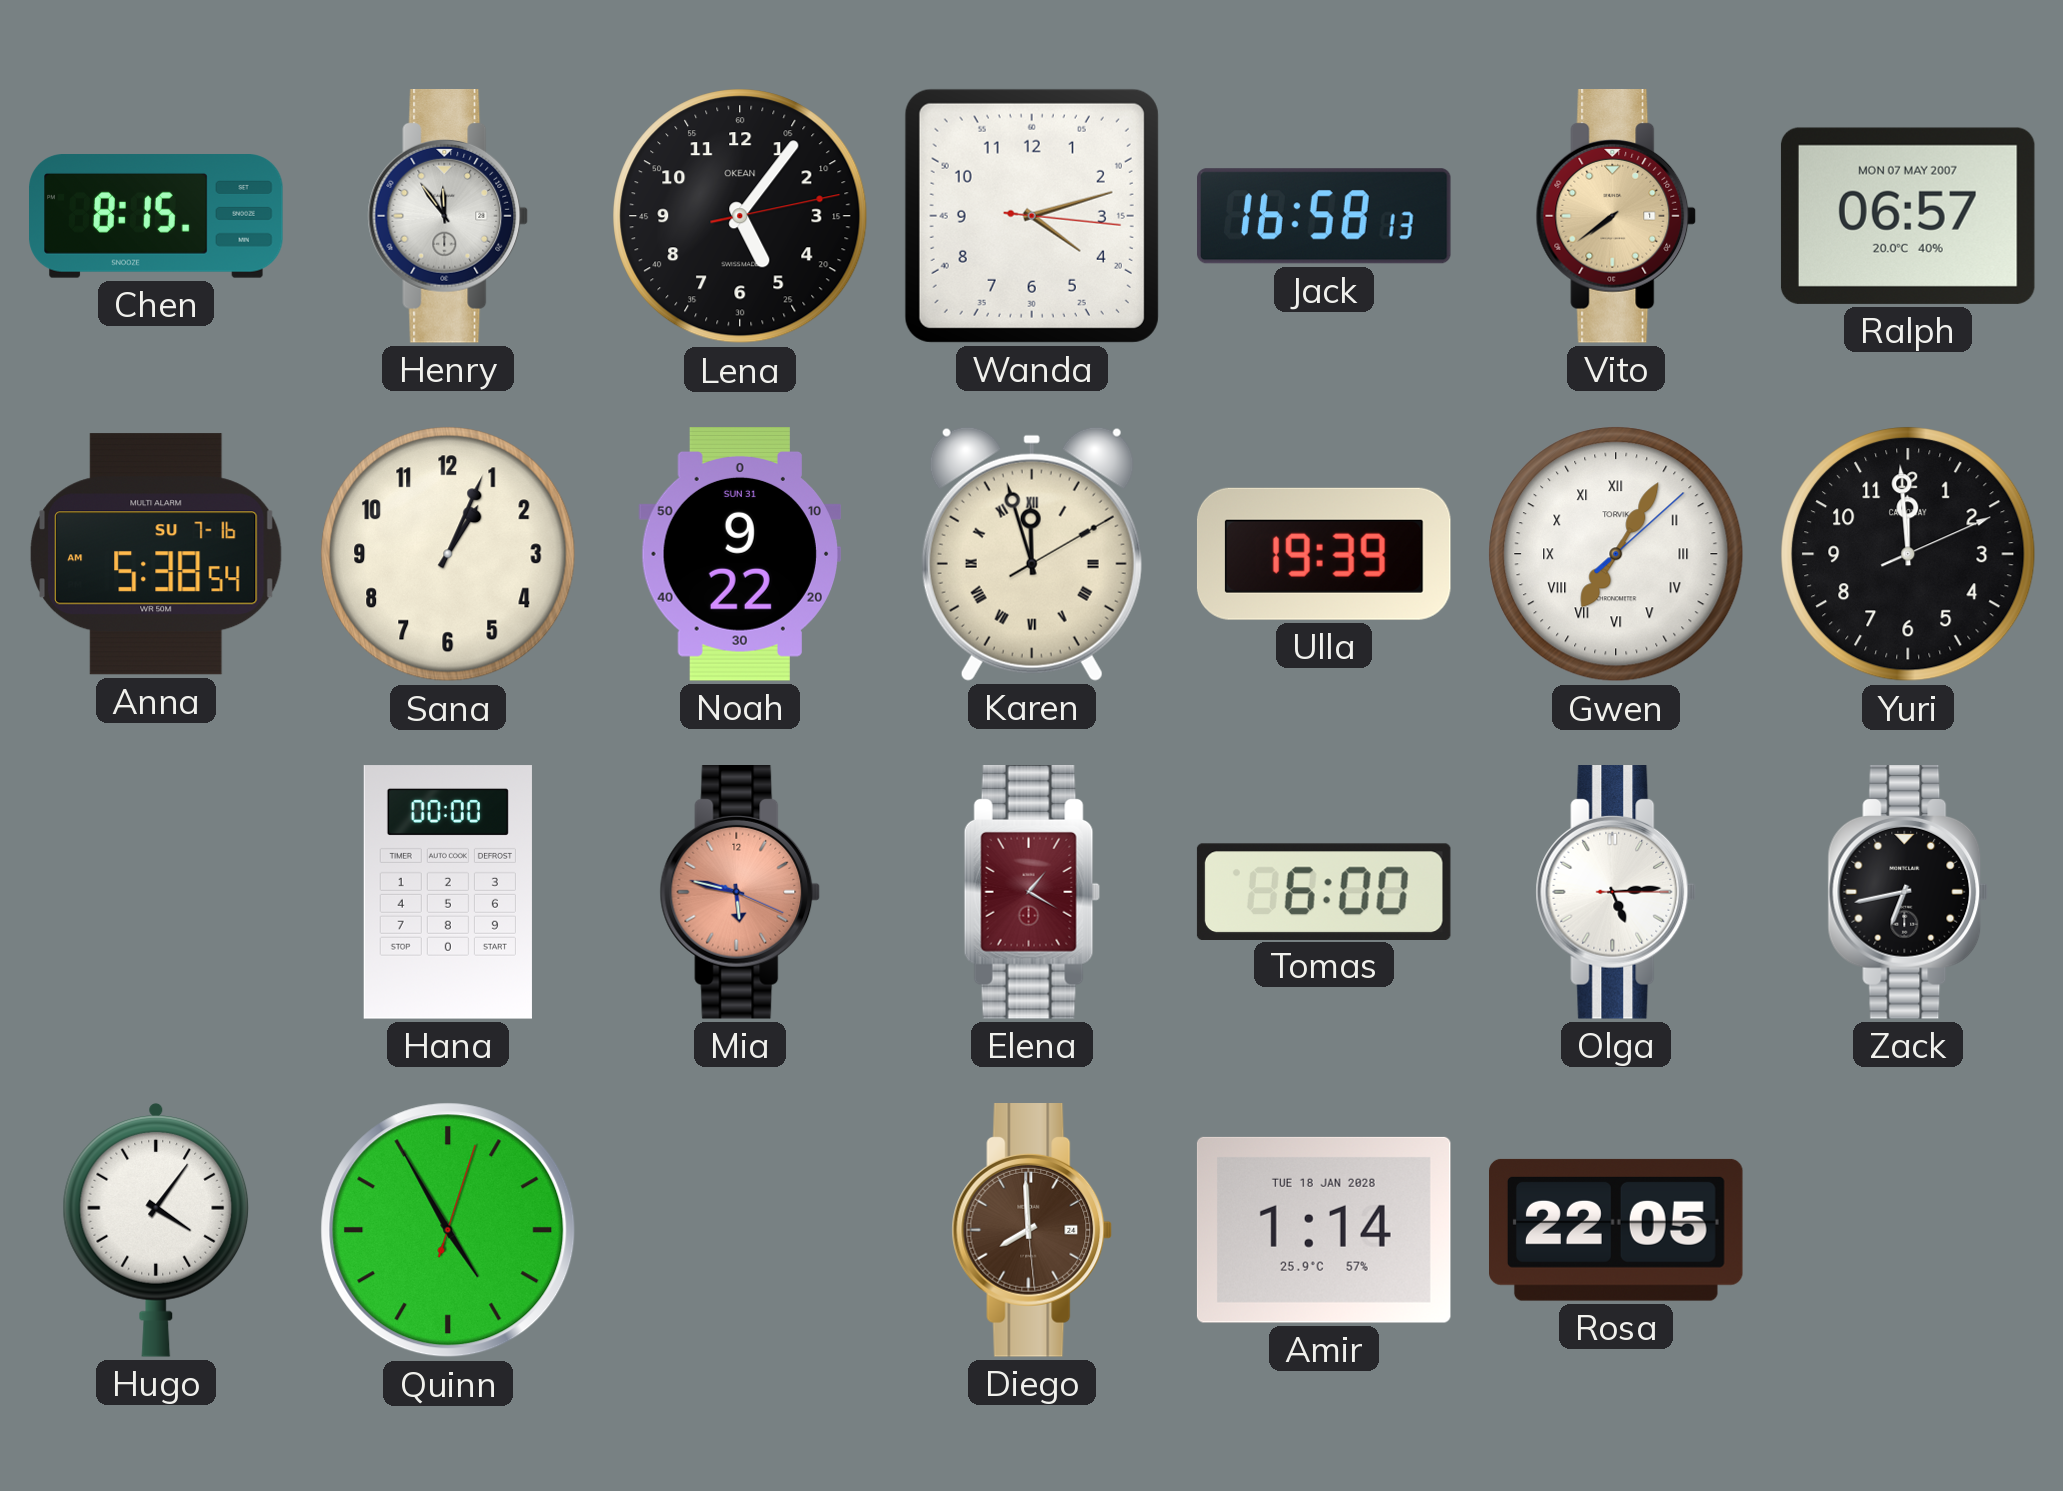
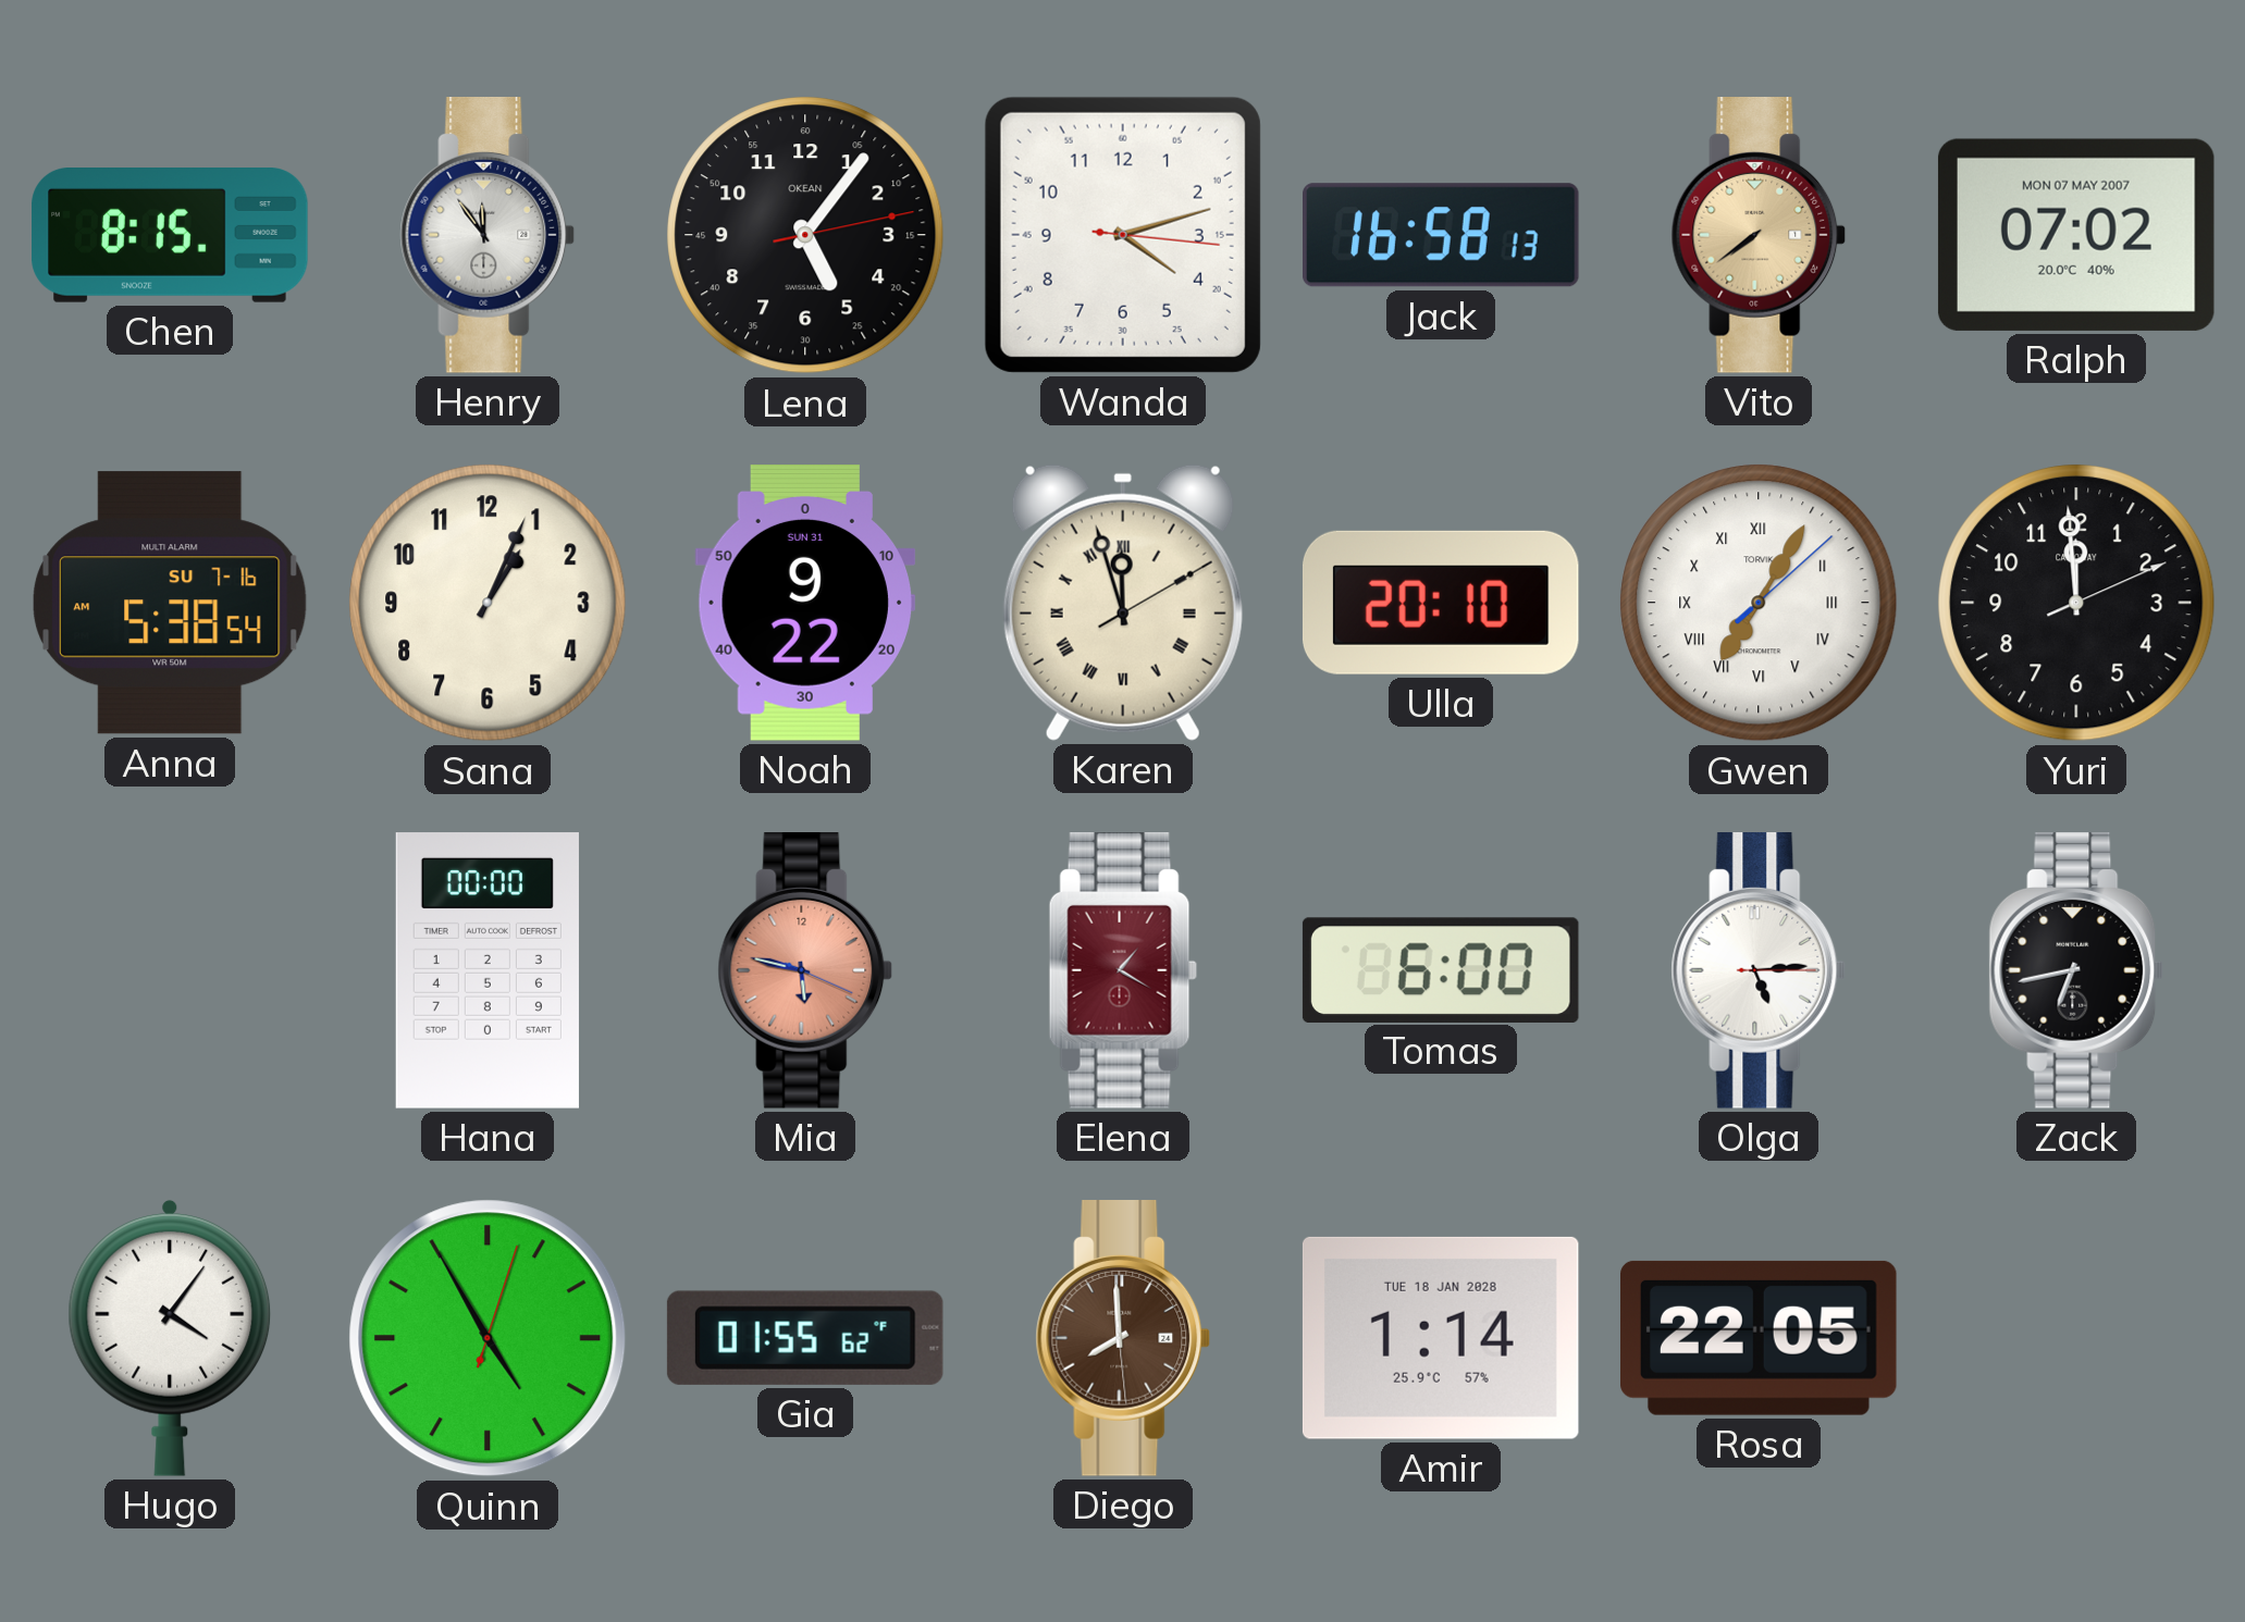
Ralph: 06:57 -> 07:02 (2076, 235)
Ulla: 19:39 -> 20:10 (1441, 603)
Gia: none -> 01:55 (805, 1338)
